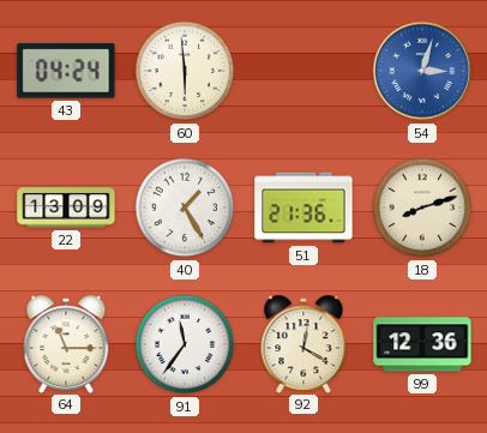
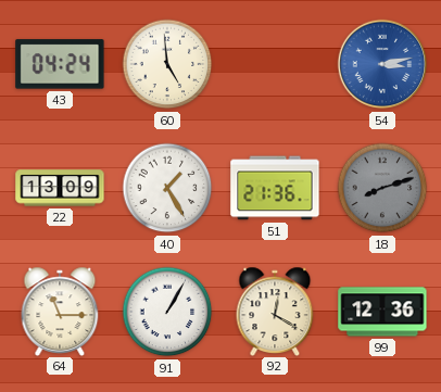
60: 5:59 -> 4:59 (167, 64)
54: 3:03 -> 3:13 (382, 64)
18 dial: cream -> grey (382, 188)
91: 11:36 -> 1:05 (167, 312)
